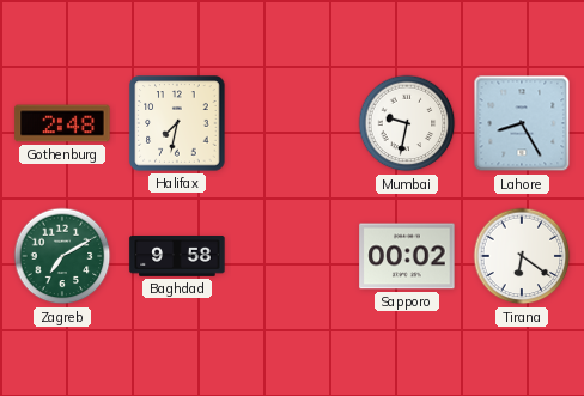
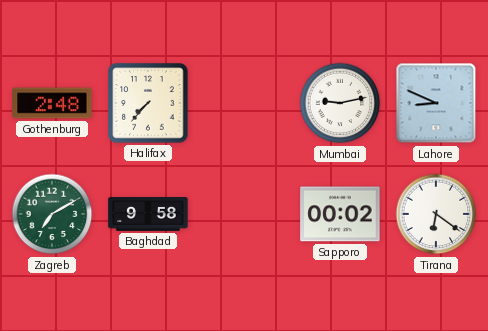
Halifax: 7:32 -> 7:37 (148, 103)
Mumbai: 9:32 -> 9:13 (340, 103)
Lahore: 8:25 -> 8:49 (436, 103)
